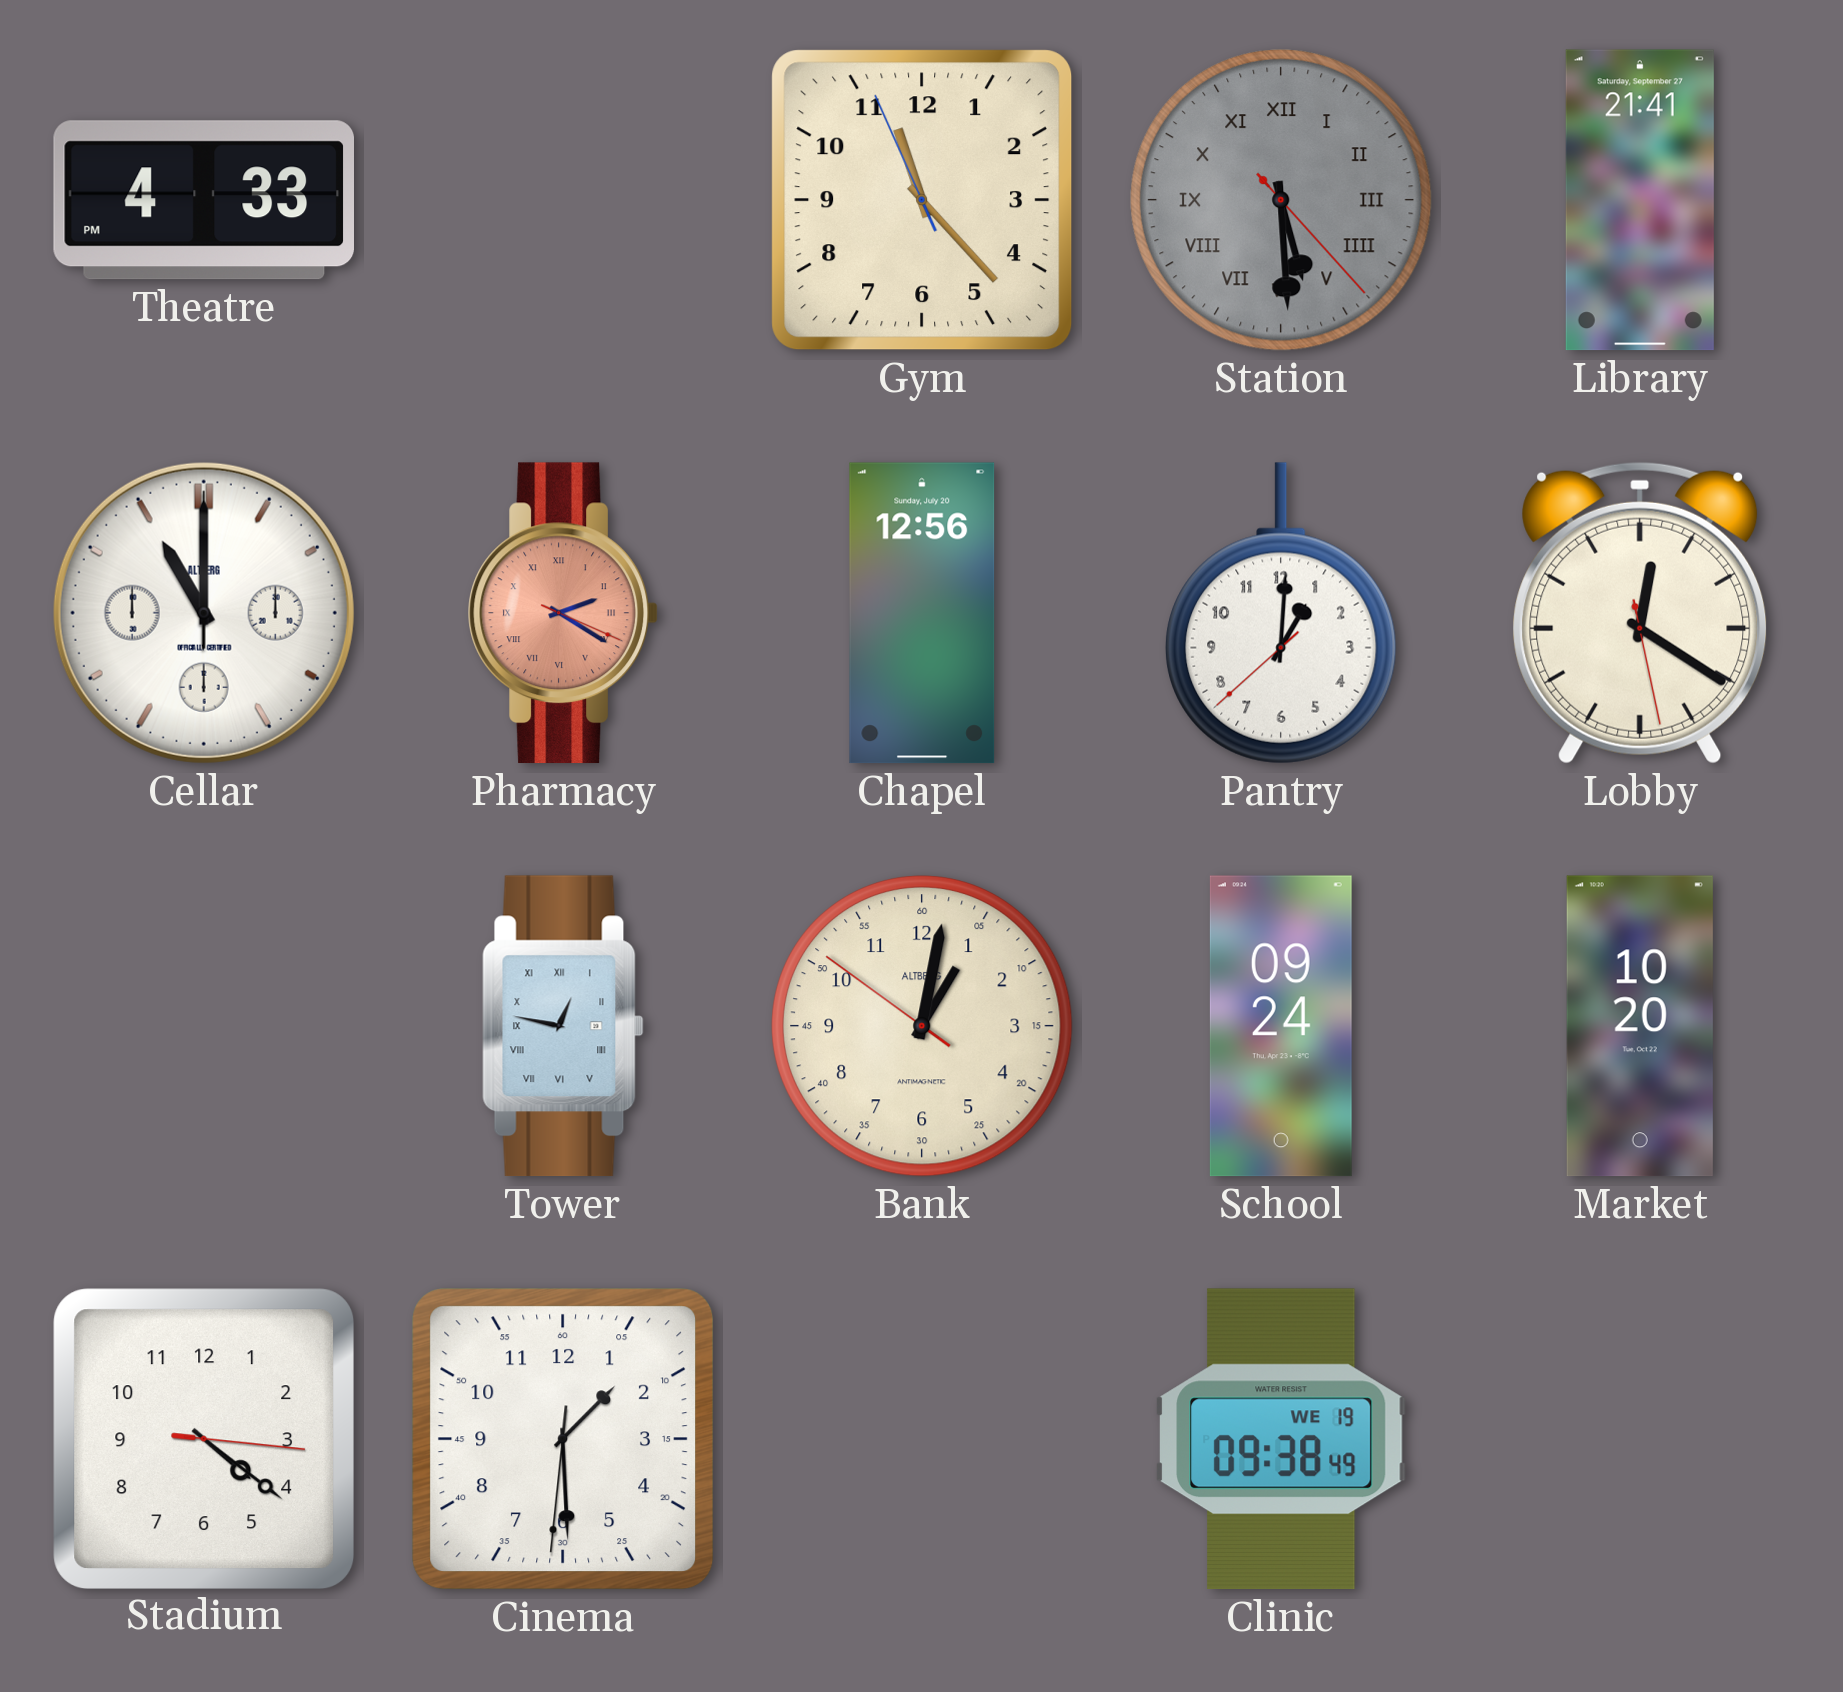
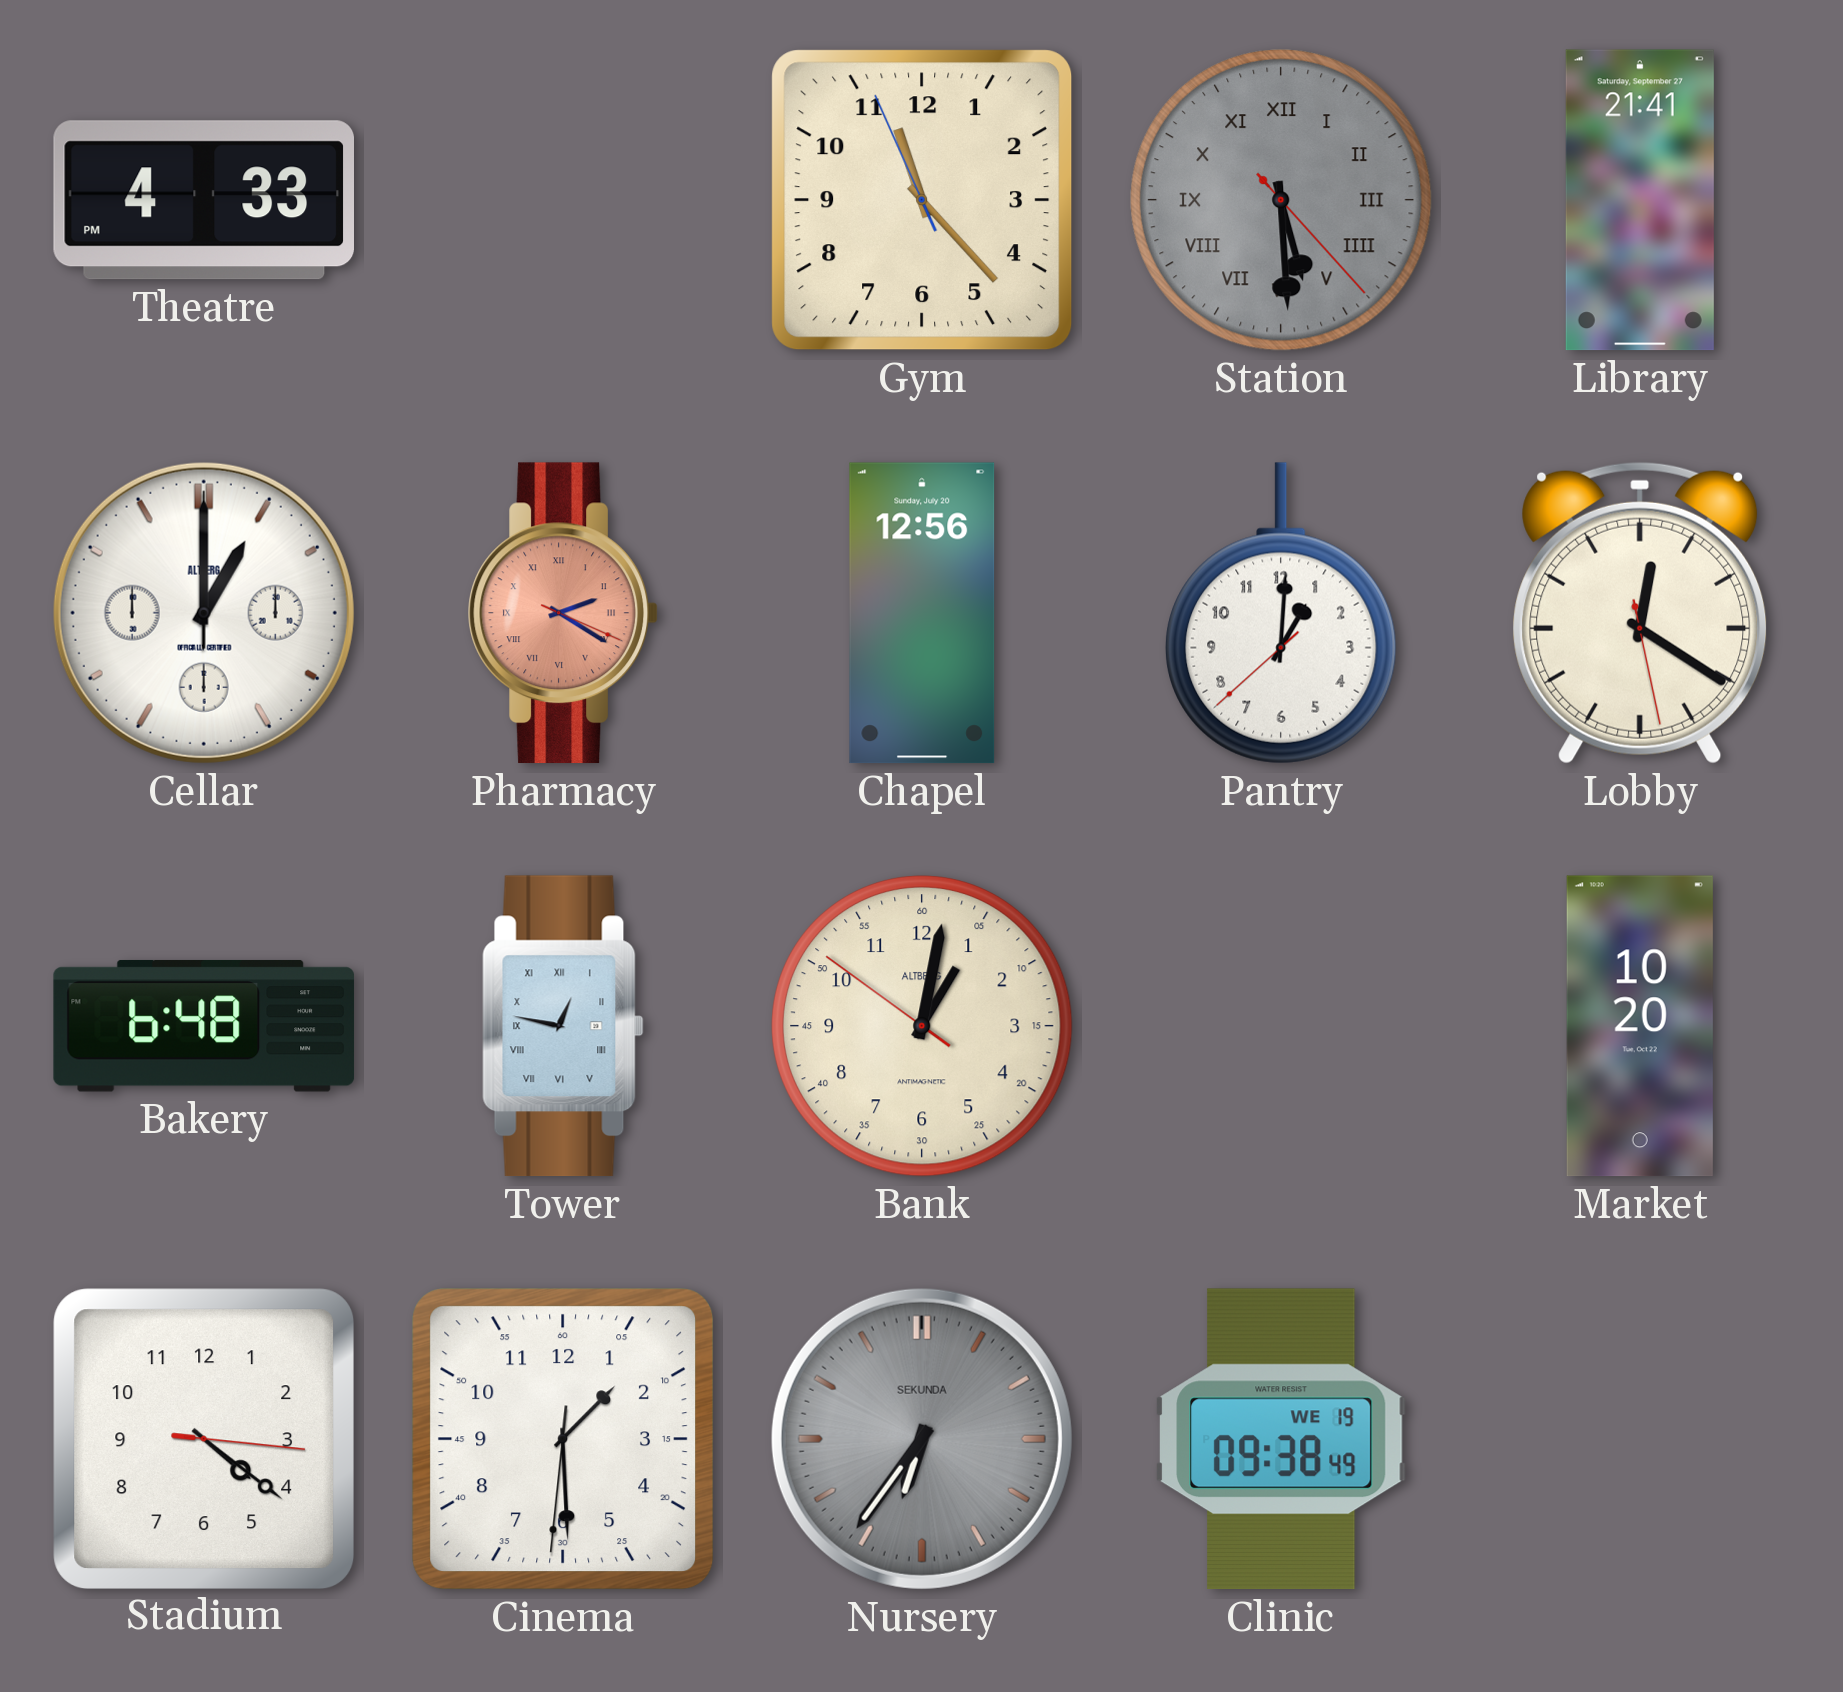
Cellar: 11:00 -> 1:00 (204, 613)
Bakery: none -> 6:48 (204, 1026)
School: 09:24 -> none (1281, 1026)
Nursery: none -> 6:36 (922, 1439)
